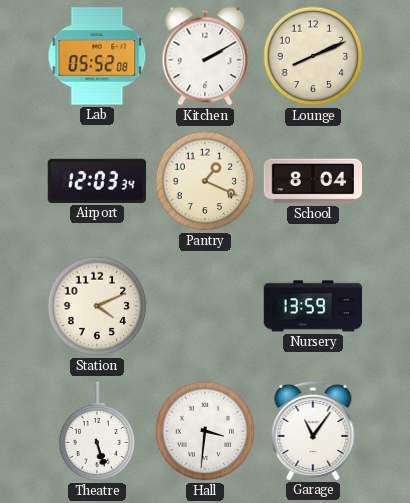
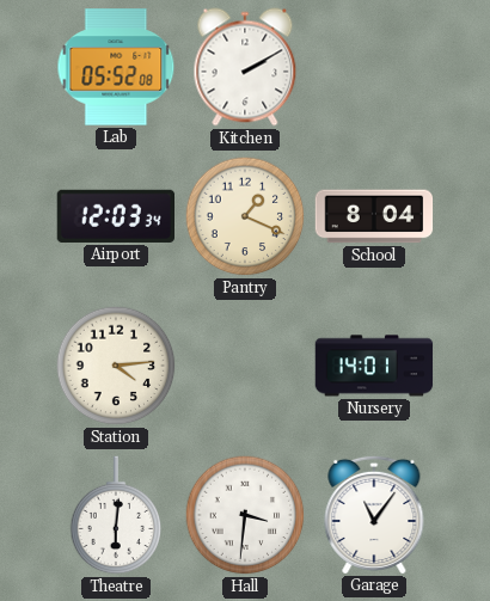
Lounge: 8:11 -> none (313, 56)
Station: 4:11 -> 4:14 (116, 366)
Nursery: 13:59 -> 14:01 (374, 366)
Theatre: 5:27 -> 6:01 (116, 515)
